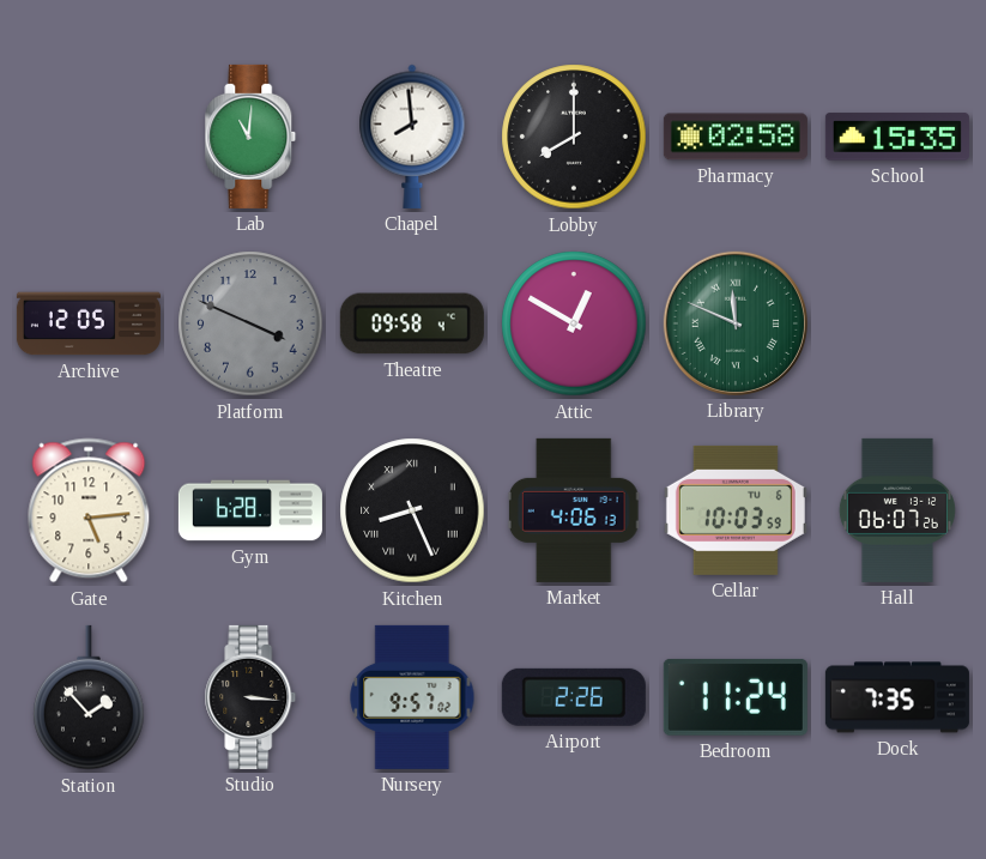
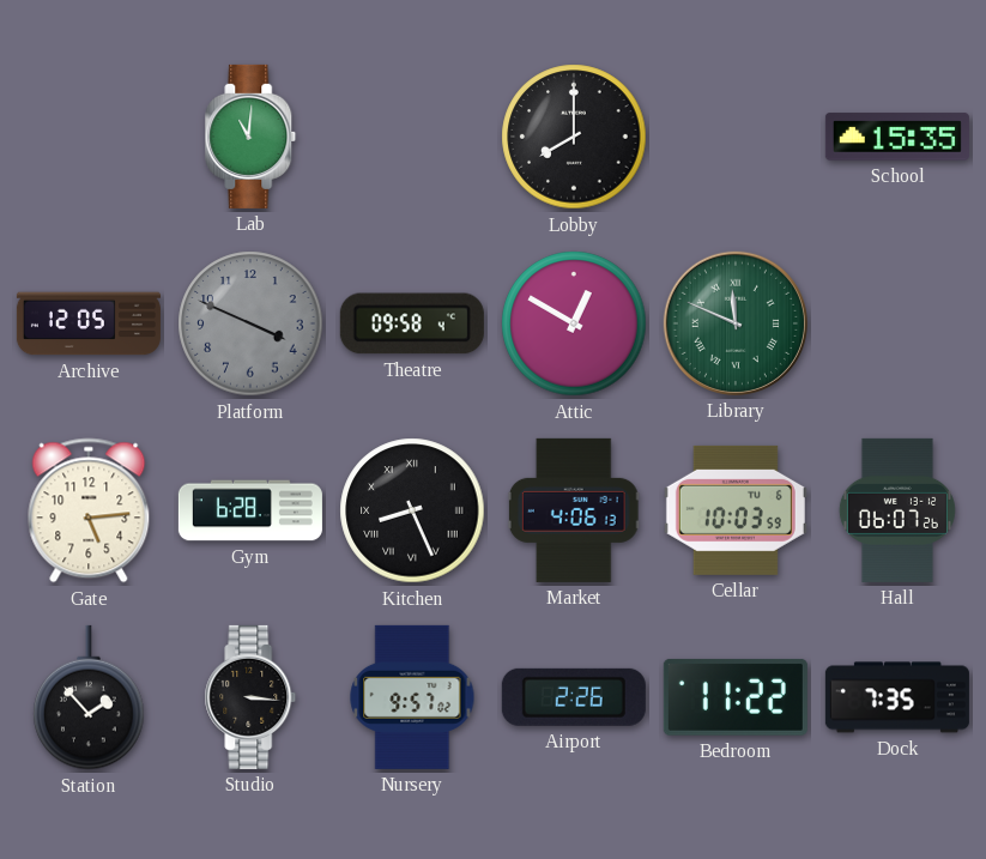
Chapel: 7:59 -> none (412, 137)
Pharmacy: 02:58 -> none (736, 137)
Bedroom: 11:24 -> 11:22 (736, 697)
